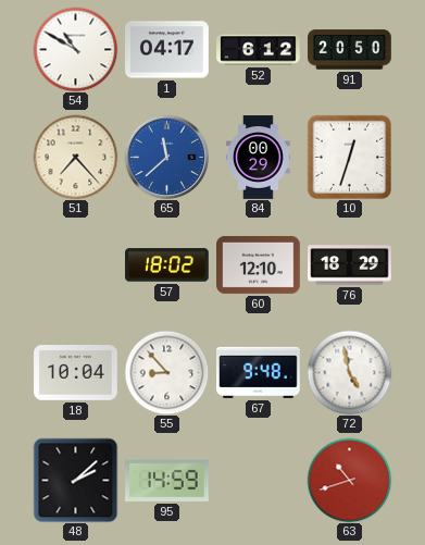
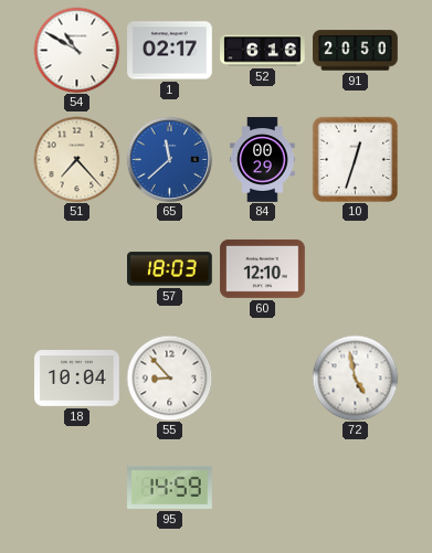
1: 04:17 -> 02:17 (170, 51)
52: 6:12 -> 6:16 (263, 51)
57: 18:02 -> 18:03 (170, 269)
76: 18:29 -> none (350, 265)
67: 9:48 -> none (259, 372)
48: 2:08 -> none (75, 480)
63: 10:42 -> none (349, 480)
